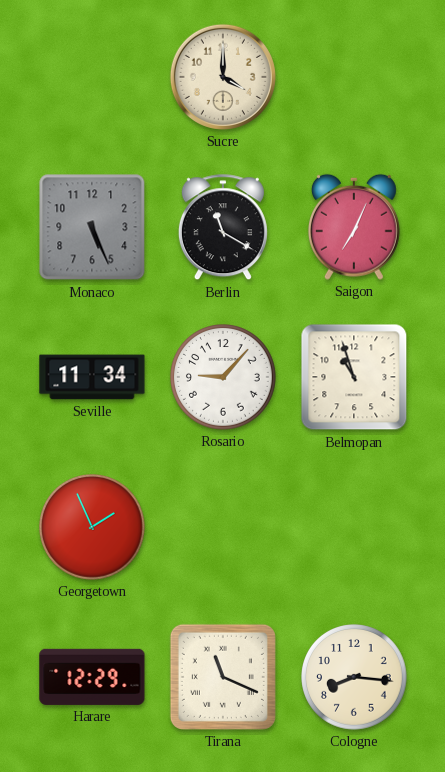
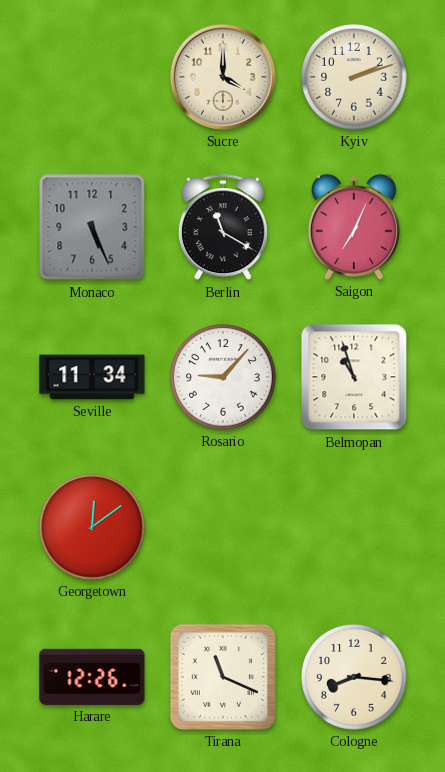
Kyiv: none -> 2:12 (355, 78)
Georgetown: 1:56 -> 12:09 (93, 528)
Harare: 12:29 -> 12:26 (92, 677)
